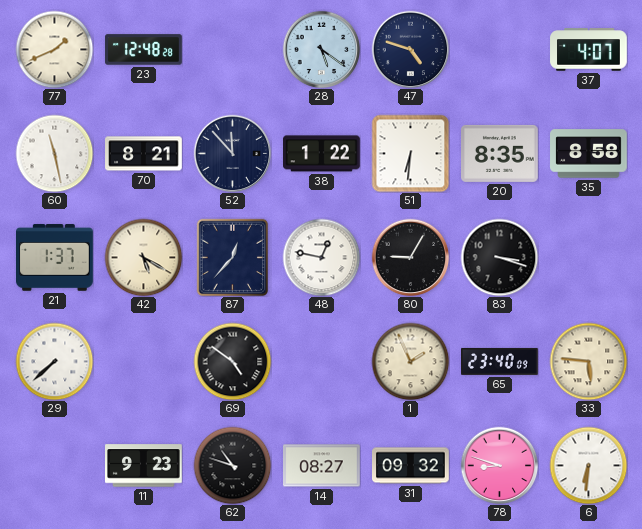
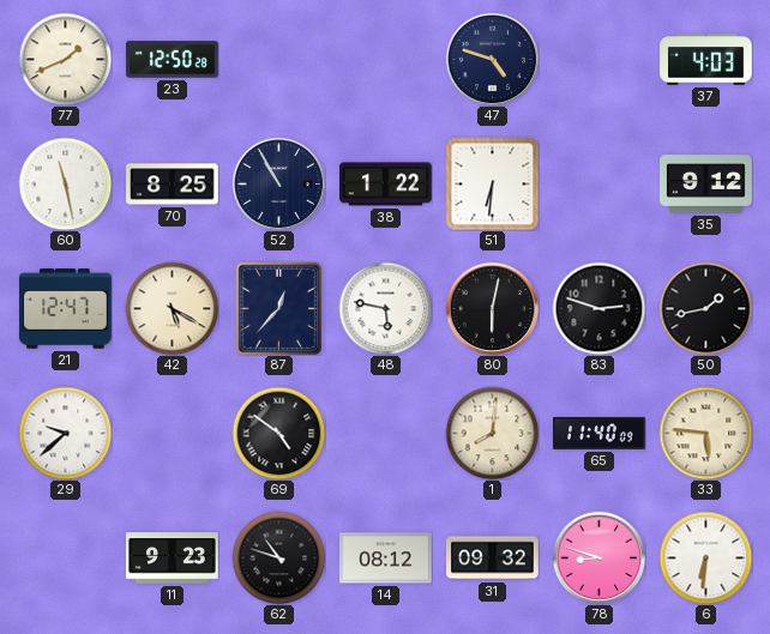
23: 12:48 -> 12:50 (173, 60)
28: 5:21 -> none (321, 49)
37: 4:07 -> 4:03 (706, 60)
70: 8:21 -> 8:25 (173, 185)
52: 11:53 -> 10:55 (278, 183)
20: 8:35 -> none (500, 153)
35: 8:58 -> 9:12 (706, 185)
21: 1:37 -> 12:47 (66, 309)
48: 12:47 -> 5:47 (385, 308)
80: 9:05 -> 6:02 (492, 308)
83: 3:18 -> 2:48 (598, 308)
50: none -> 1:43 (705, 308)
29: 7:38 -> 9:38 (65, 433)
1: 1:56 -> 8:01 (492, 433)
65: 23:40 -> 11:40 (600, 434)
14: 08:27 -> 08:12 (386, 558)
